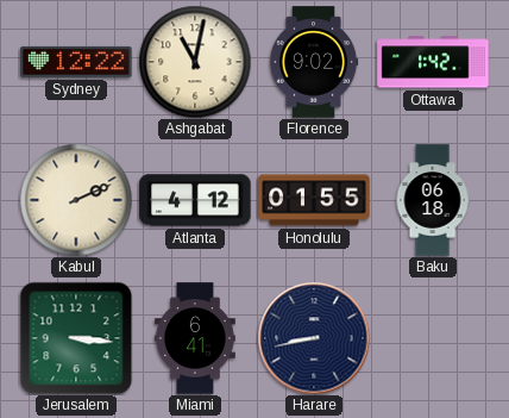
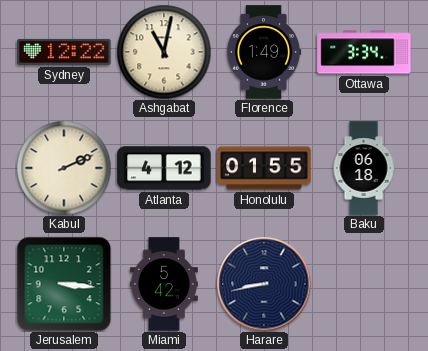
Florence: 9:02 -> 1:49 (264, 52)
Ottawa: 1:42 -> 3:34 (364, 52)
Miami: 6:41 -> 5:42 (164, 284)
